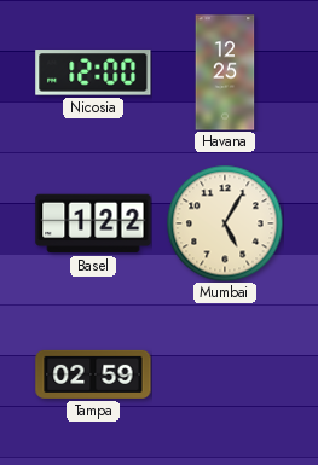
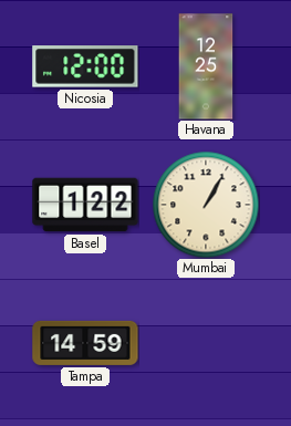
Mumbai: 5:05 -> 1:05 (206, 205)
Tampa: 02:59 -> 14:59 (85, 343)
